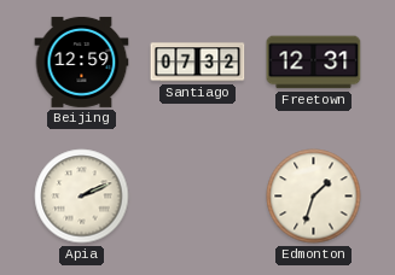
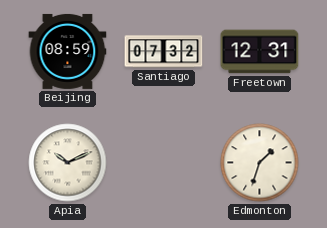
Beijing: 12:59 -> 08:59 (68, 51)
Apia: 2:11 -> 10:11 (68, 163)
